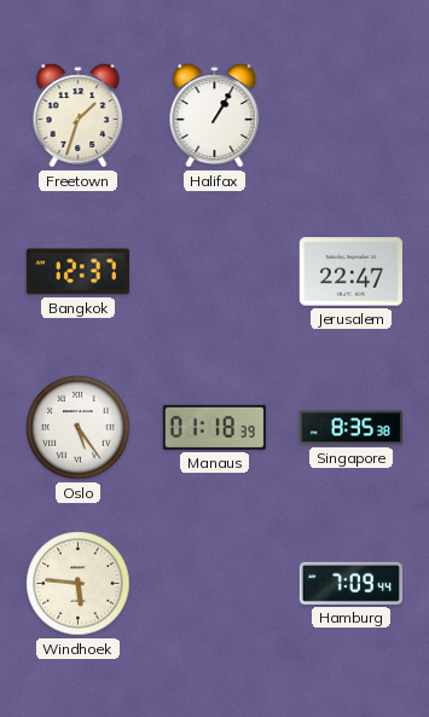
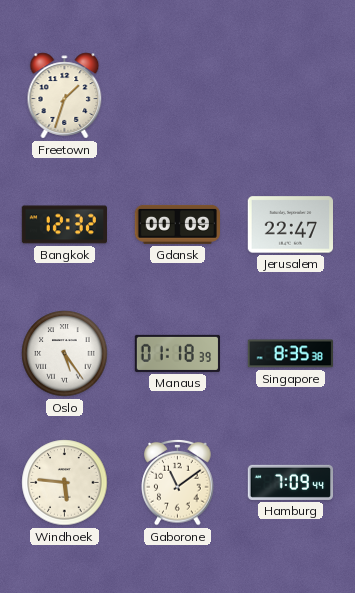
Halifax: 1:05 -> none (215, 116)
Bangkok: 12:37 -> 12:32 (64, 225)
Gdansk: none -> 00:09 (177, 224)
Gaborone: none -> 11:09 (178, 482)
